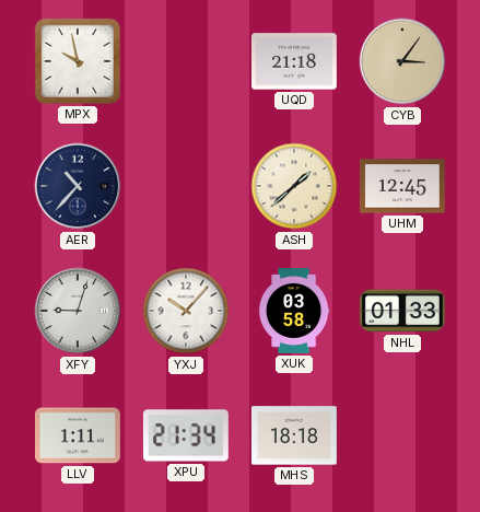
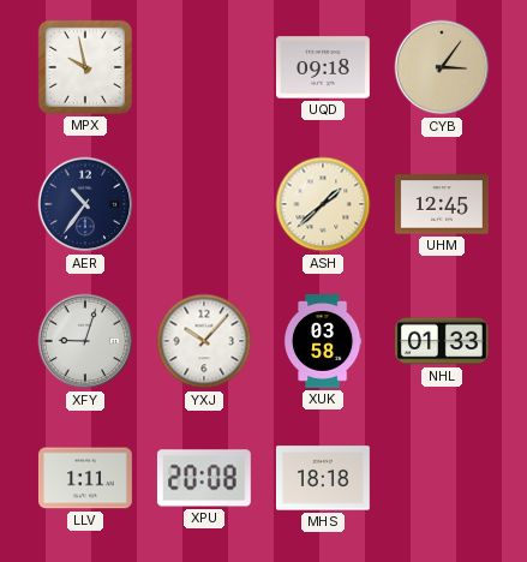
UQD: 21:18 -> 09:18 (324, 67)
AER: 10:37 -> 10:36 (85, 204)
XPU: 21:34 -> 20:08 (204, 478)
